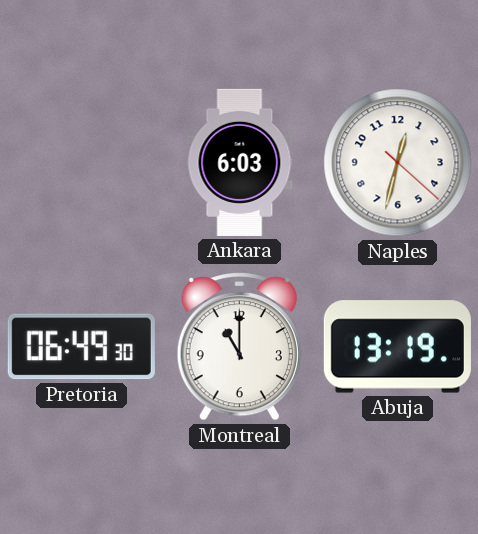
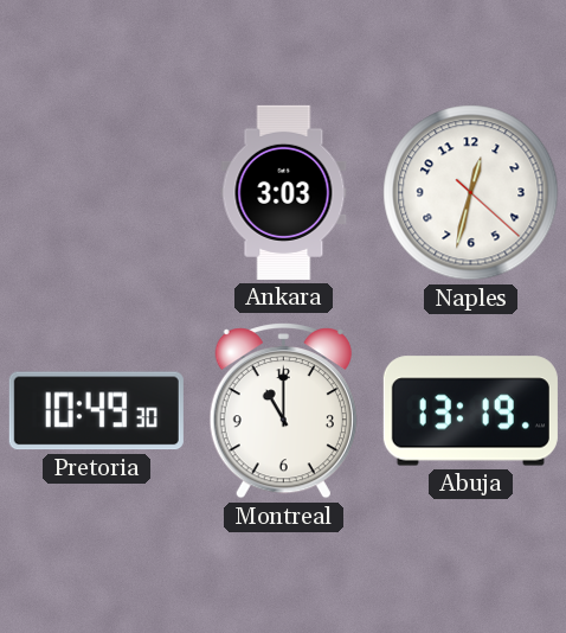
Ankara: 6:03 -> 3:03 (284, 192)
Pretoria: 06:49 -> 10:49 (96, 411)
